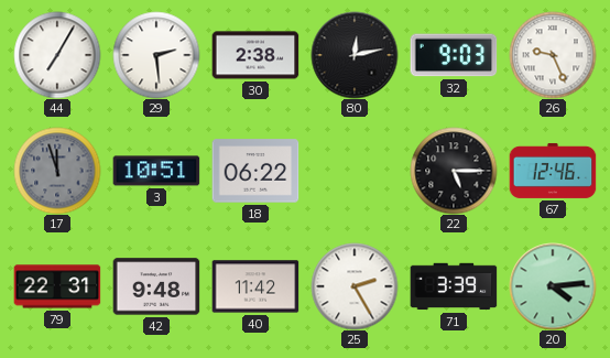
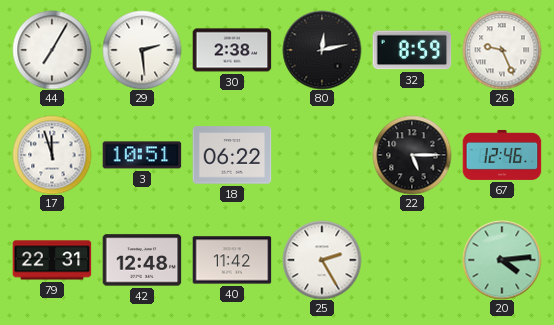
32: 9:03 -> 8:59 (412, 50)
17 dial: grey -> white (52, 155)
42: 9:48 -> 12:48 (142, 260)
71: 3:39 -> none (454, 286)
